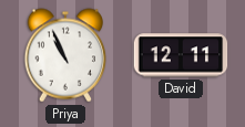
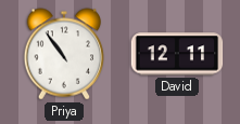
Priya: 10:56 -> 10:54 (64, 54)
